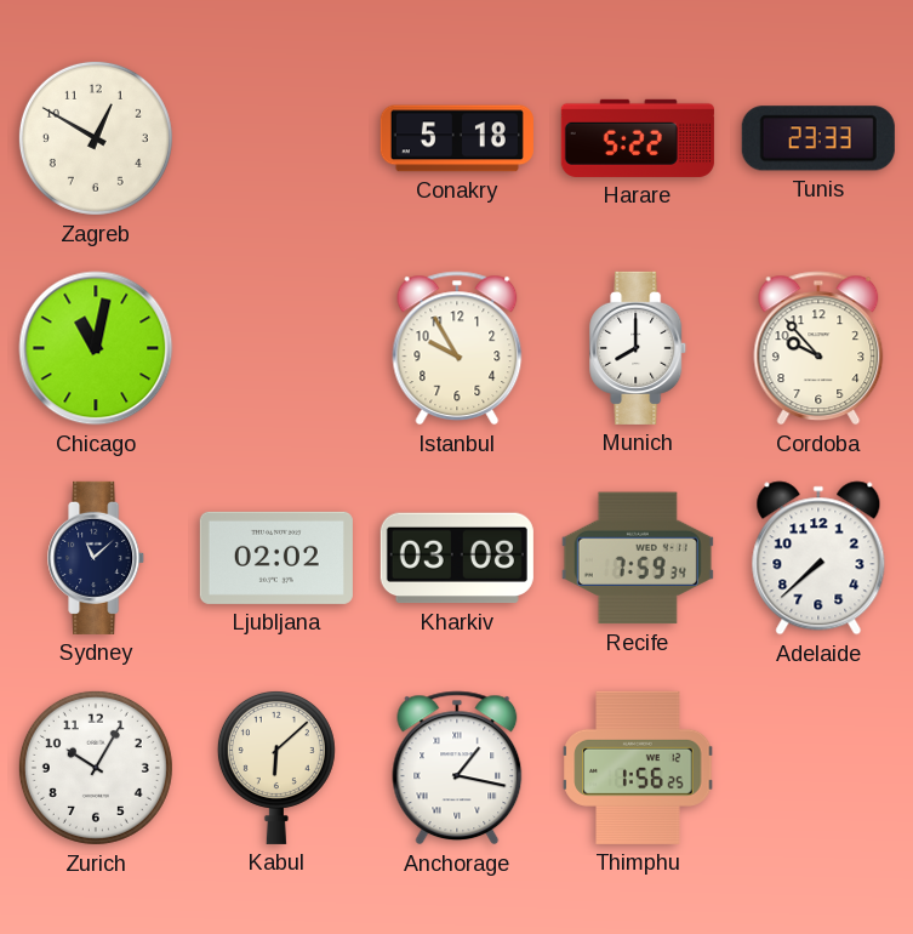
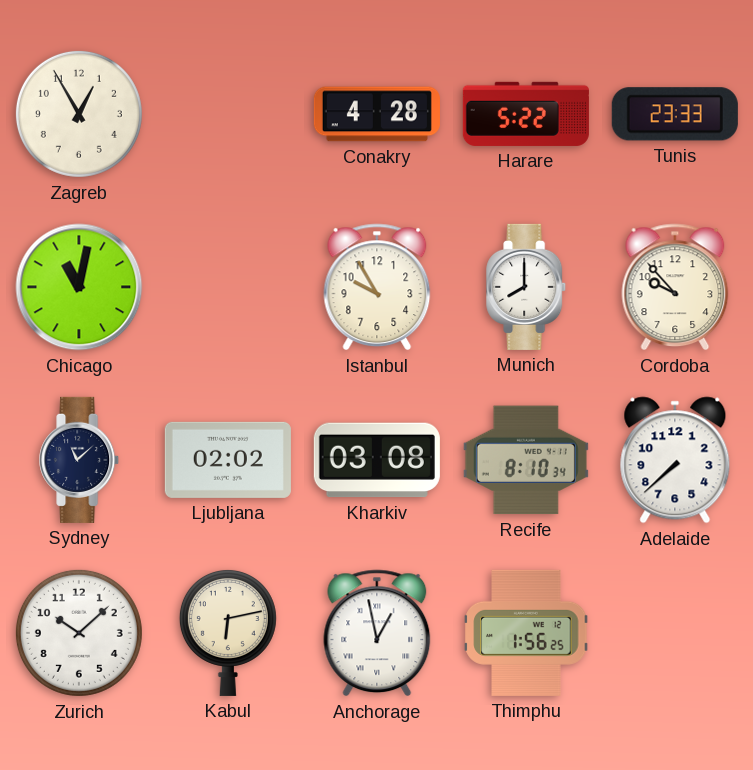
Zagreb: 12:50 -> 12:55 (79, 114)
Conakry: 5:18 -> 4:28 (377, 114)
Recife: 7:59 -> 8:10 (526, 460)
Zurich: 10:05 -> 10:08 (79, 633)
Kabul: 6:08 -> 6:13 (228, 632)
Anchorage: 1:17 -> 12:58 (377, 633)
